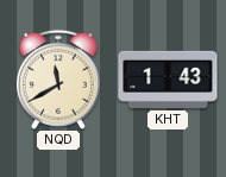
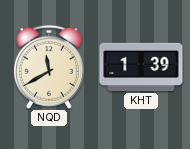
KHT: 1:43 -> 1:39 (141, 67)
